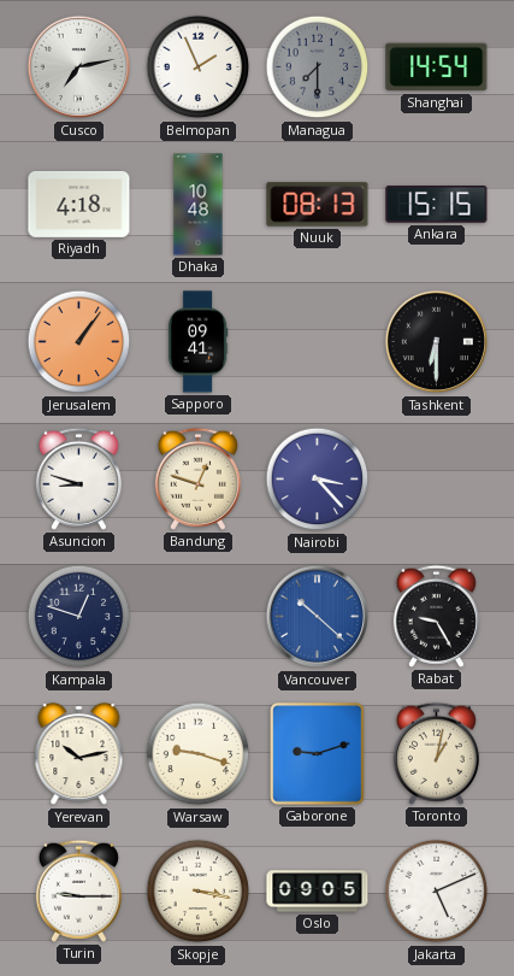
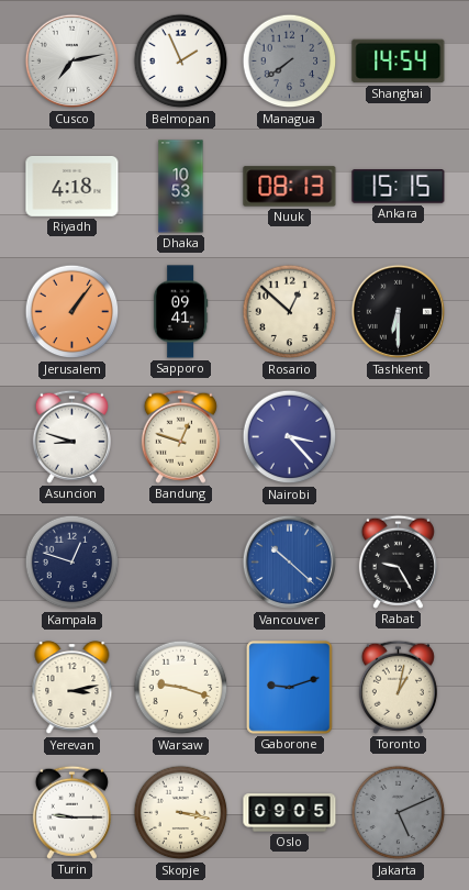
Managua: 7:30 -> 7:39 (290, 62)
Dhaka: 10:48 -> 10:53 (181, 187)
Rosario: none -> 12:52 (290, 312)
Yerevan: 10:13 -> 3:13 (72, 689)
Jakarta dial: white -> grey (399, 813)
